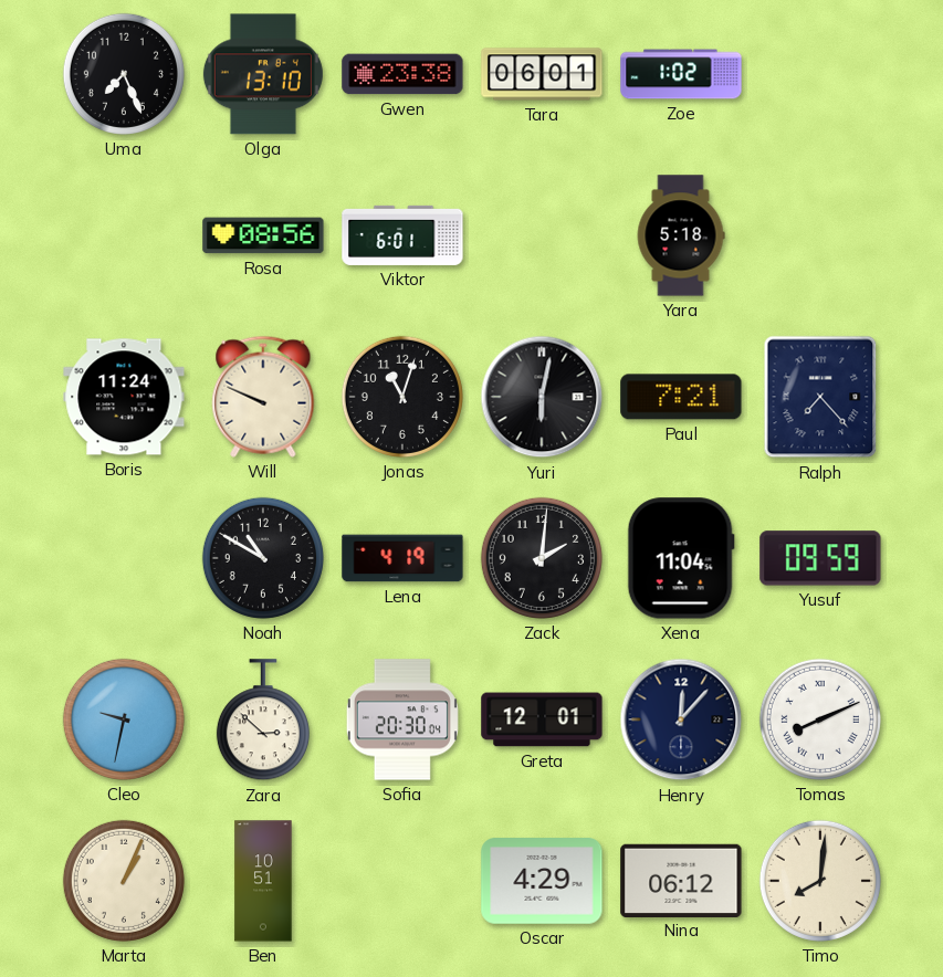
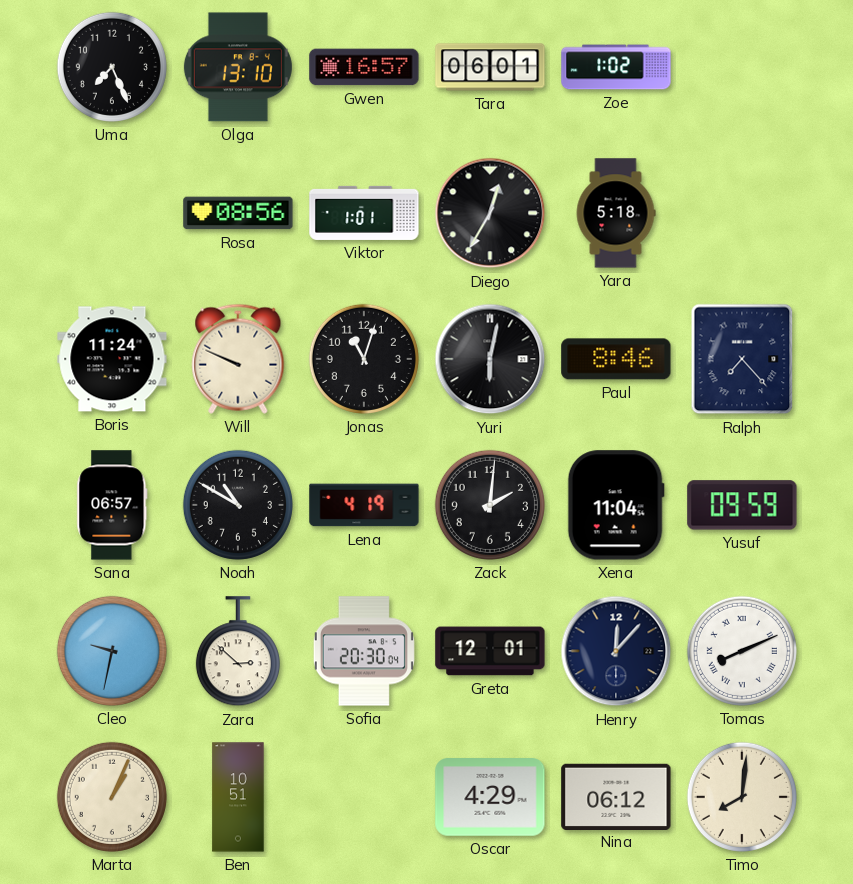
Gwen: 23:38 -> 16:57 (364, 67)
Viktor: 6:01 -> 1:01 (364, 213)
Diego: none -> 12:35 (490, 213)
Paul: 7:21 -> 8:46 (616, 359)
Sana: none -> 06:57 (112, 505)
